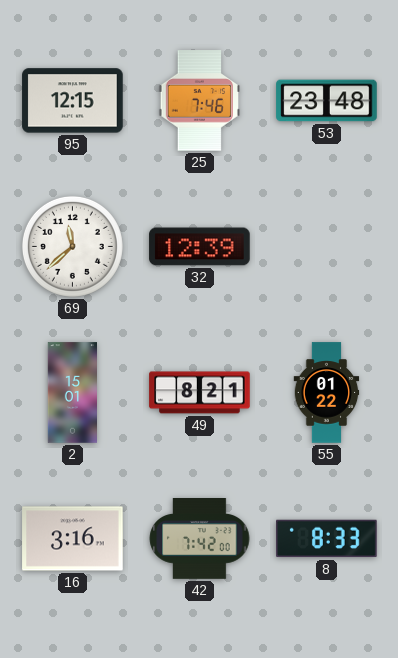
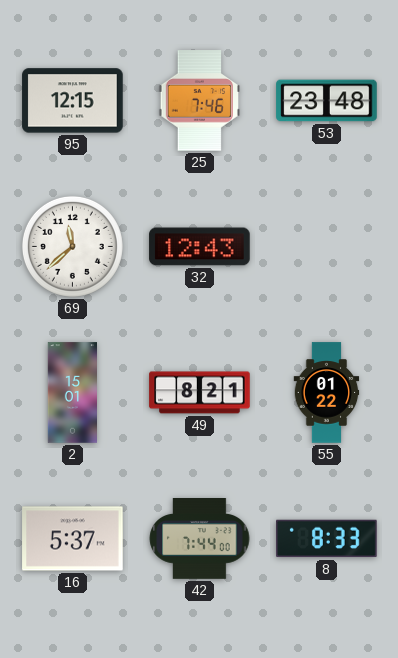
32: 12:39 -> 12:43 (200, 247)
16: 3:16 -> 5:37 (73, 539)
42: 7:42 -> 7:44 (200, 539)
